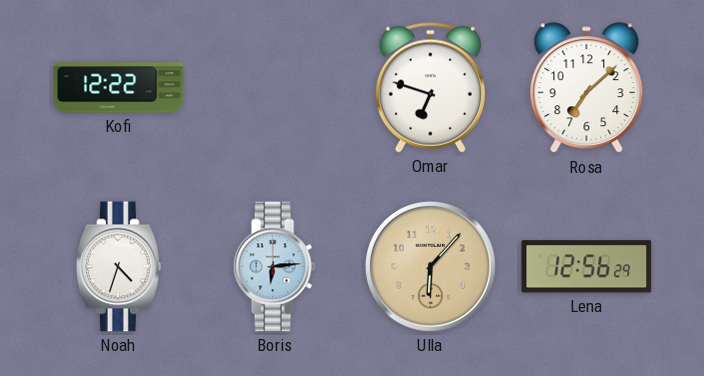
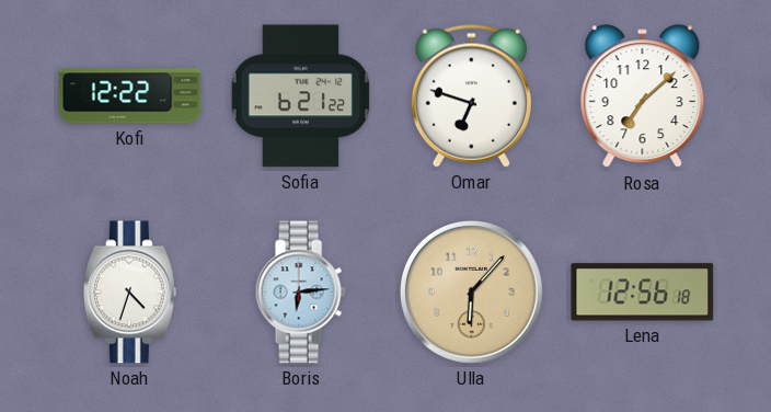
Sofia: none -> 6:21 (301, 96)
Lena: 12:56:29 -> 12:56:18 (643, 293)
